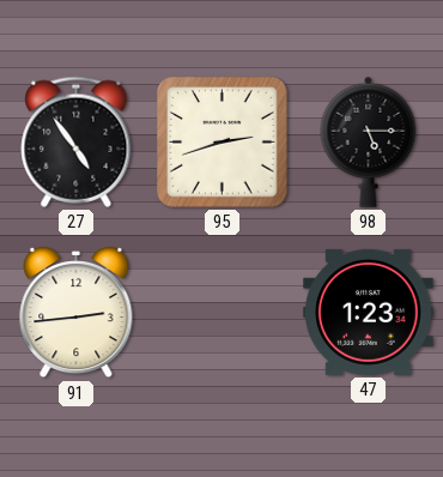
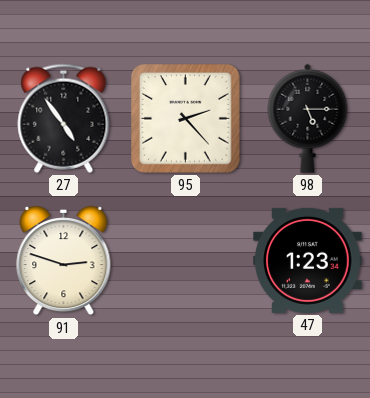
95: 2:42 -> 2:23 (186, 119)
91: 2:44 -> 2:48 (64, 261)
